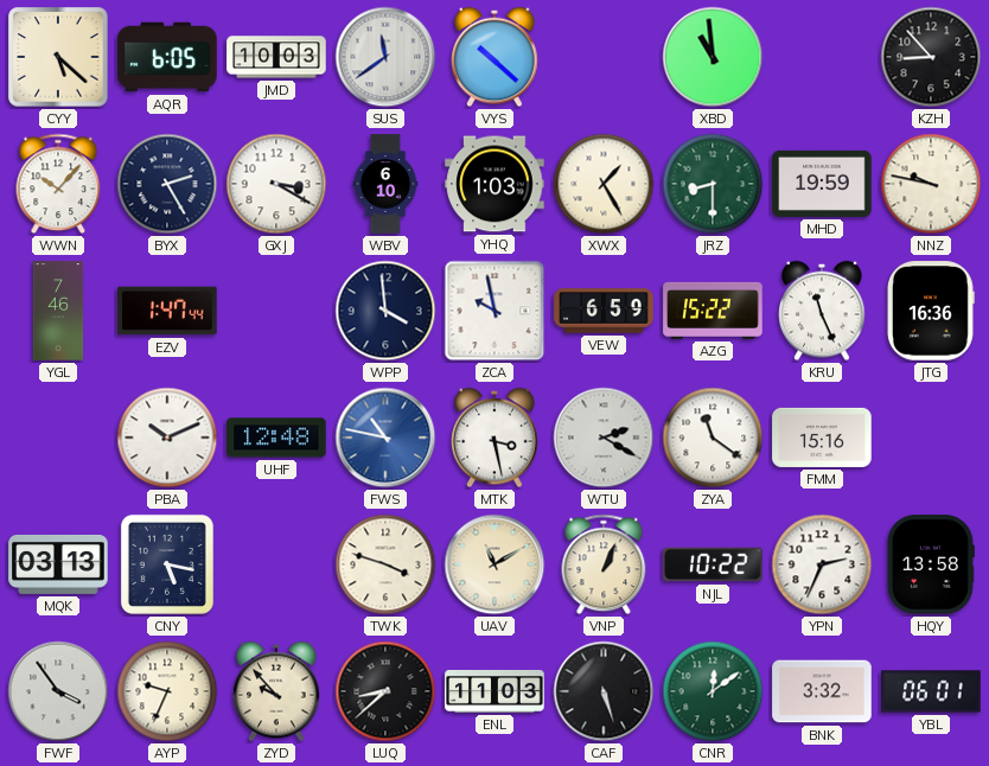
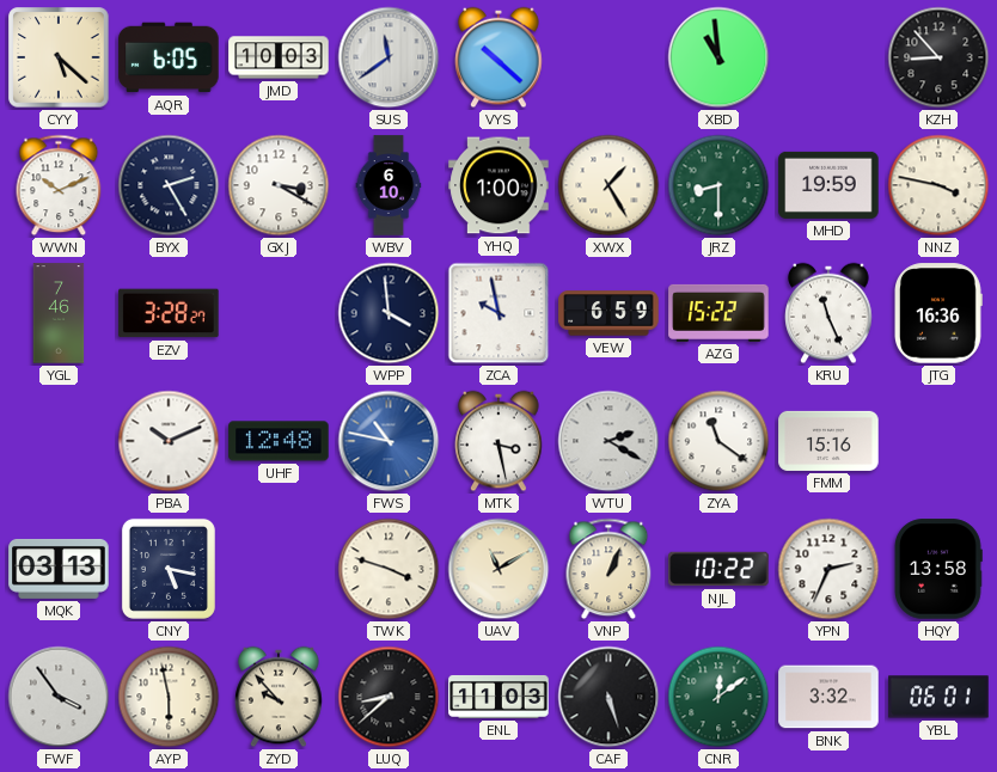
WWN: 10:07 -> 10:11 (59, 185)
YHQ: 1:03 -> 1:00 (498, 185)
NNZ: 9:47 -> 3:47 (938, 185)
EZV: 1:47 -> 3:28 (169, 313)
AYP: 9:34 -> 5:58 (169, 697)
